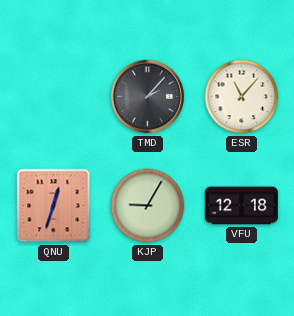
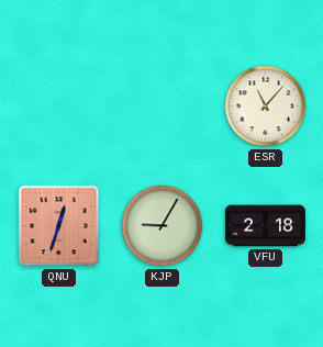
TMD: 2:07 -> none (148, 97)
VFU: 12:18 -> 2:18 (265, 226)
